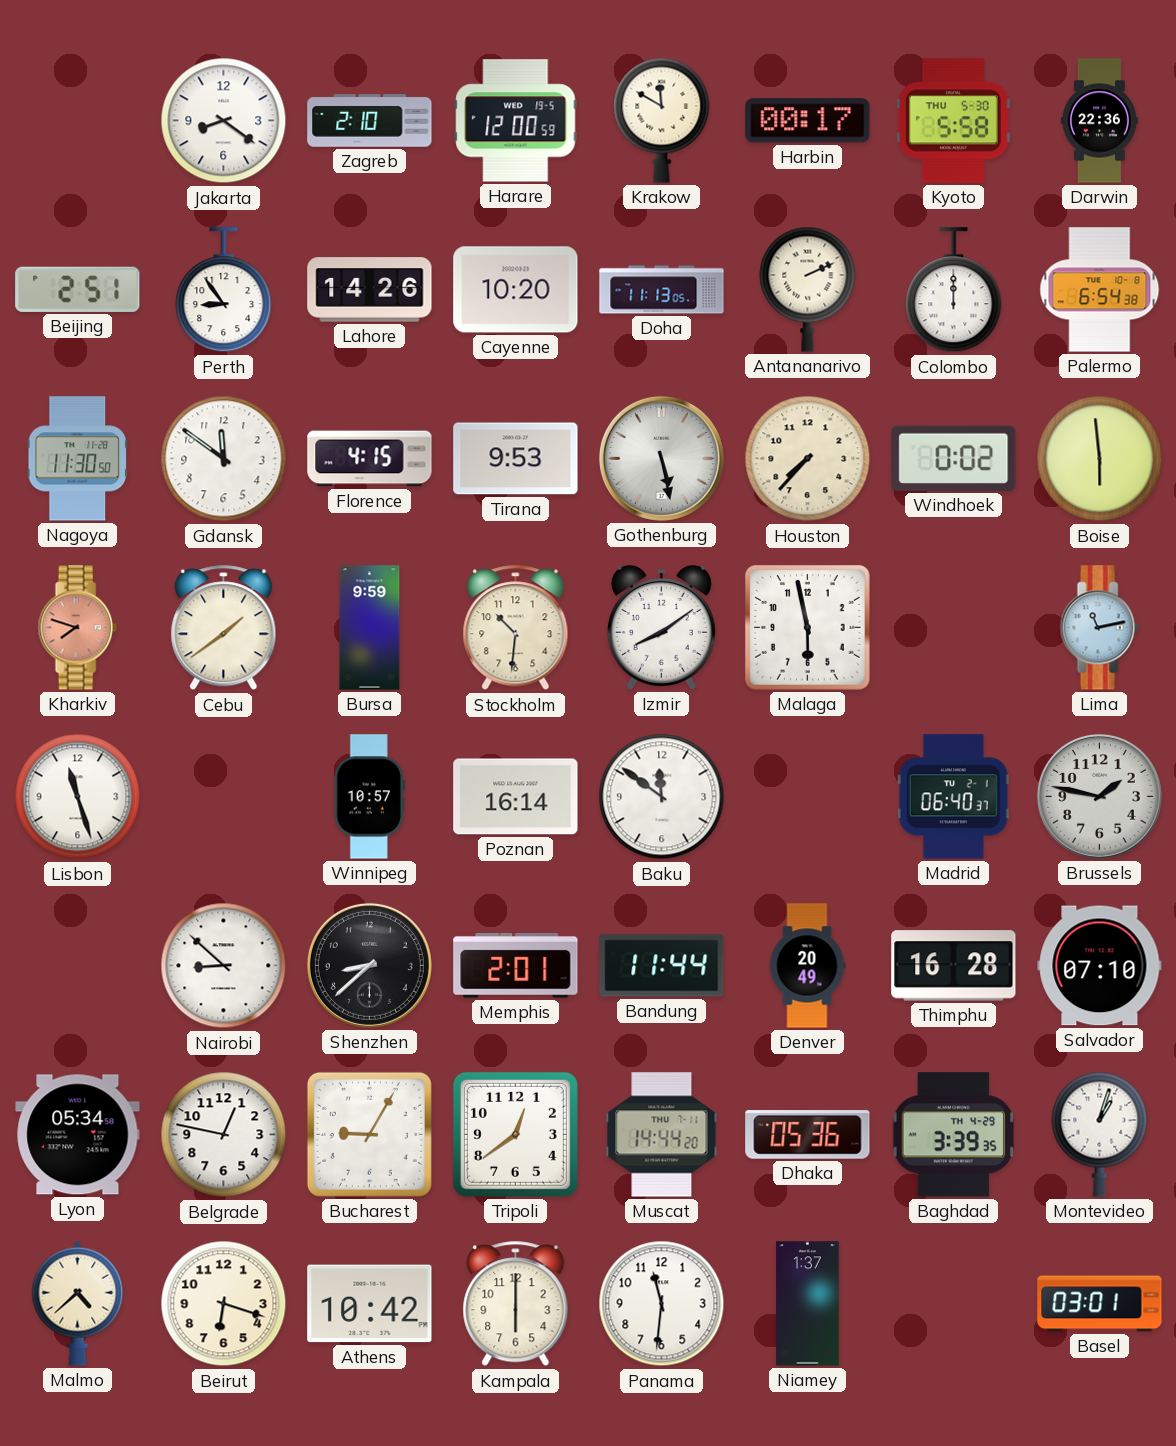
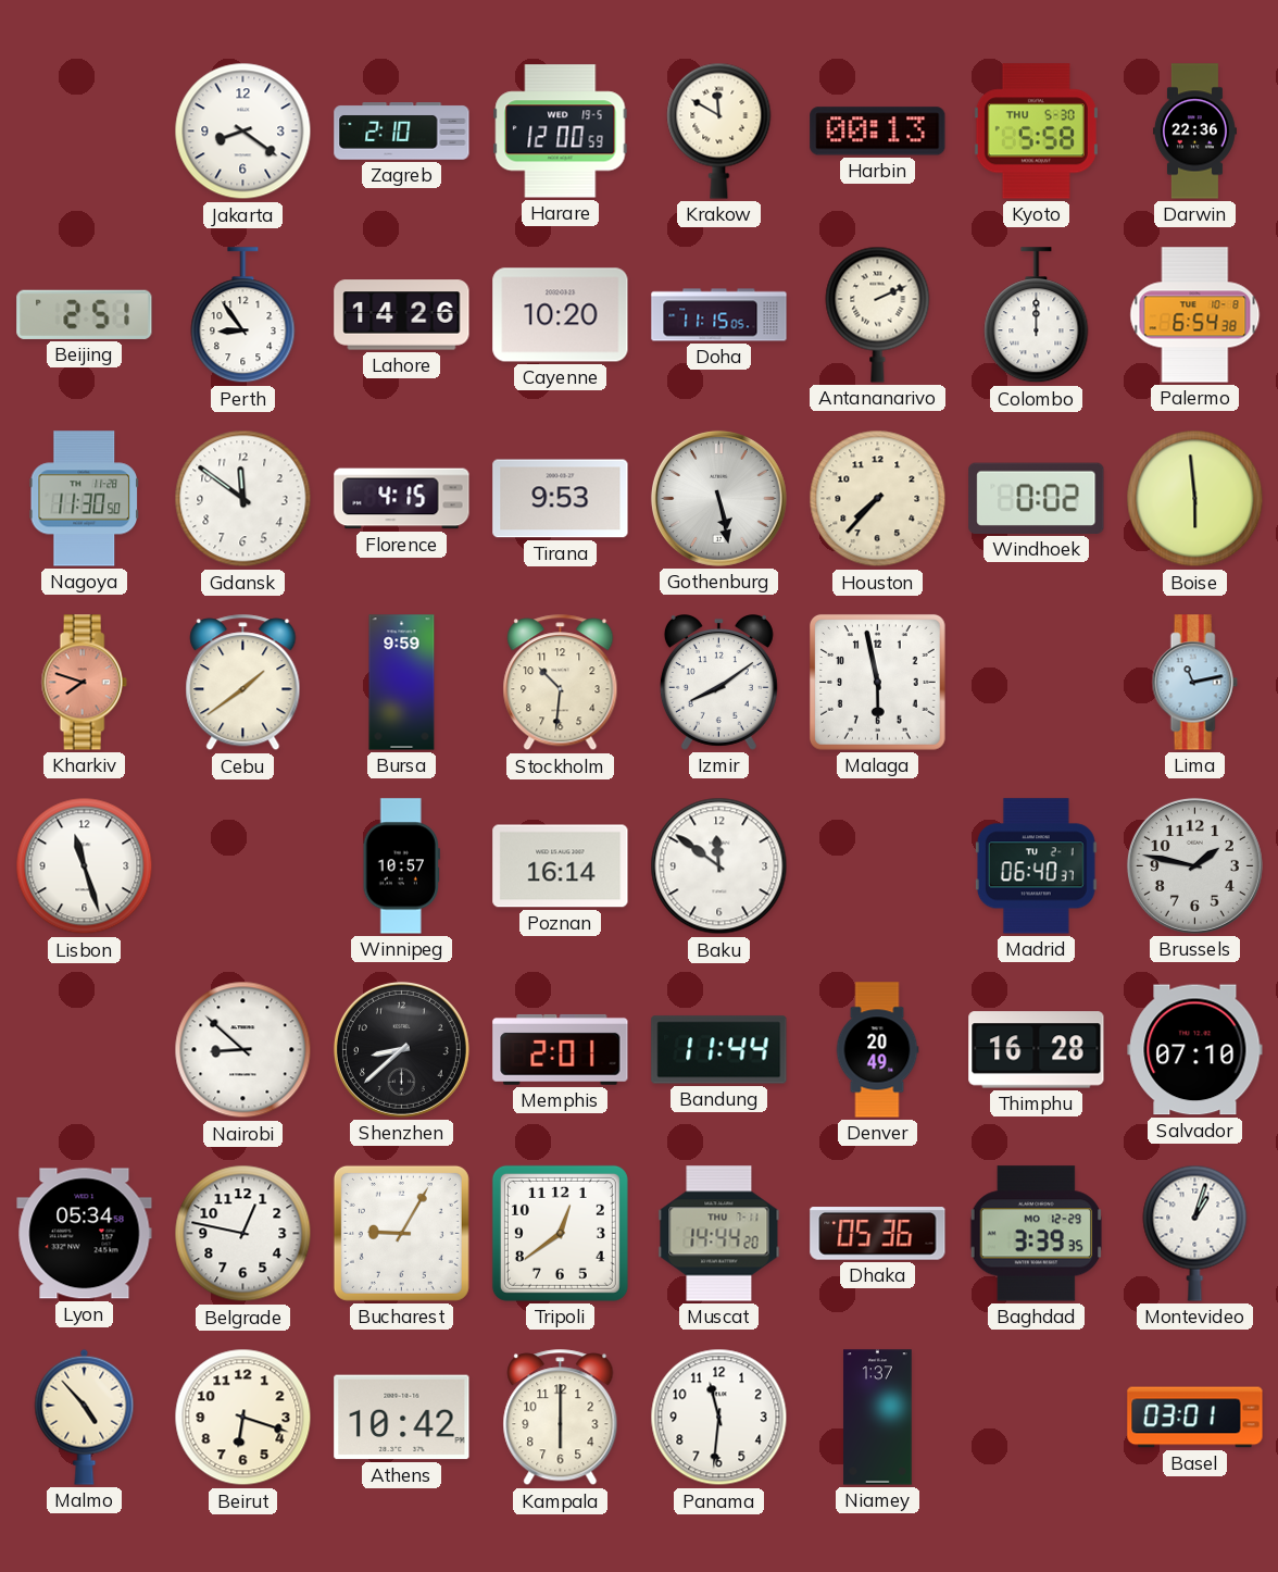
Harbin: 00:17 -> 00:13 (878, 132)
Doha: 11:13 -> 11:15 (719, 315)
Baghdad date: TH 4-29 -> MO 12-29 (1036, 1234)
Malmo: 4:38 -> 4:53 (85, 1417)
